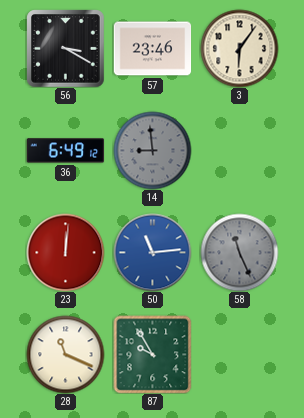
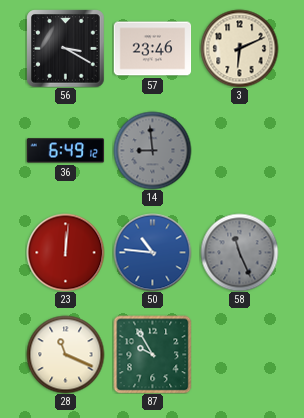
3: 6:06 -> 6:11 (239, 48)
50: 11:14 -> 10:46 (152, 252)
